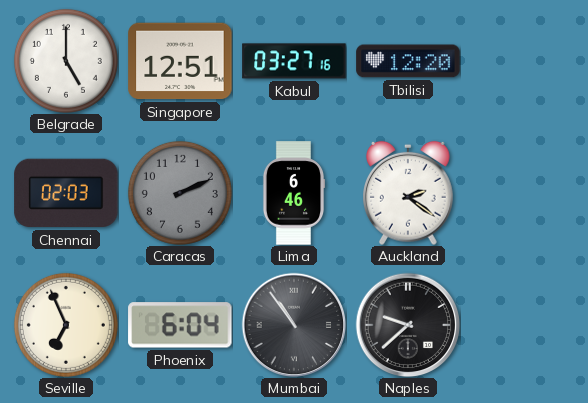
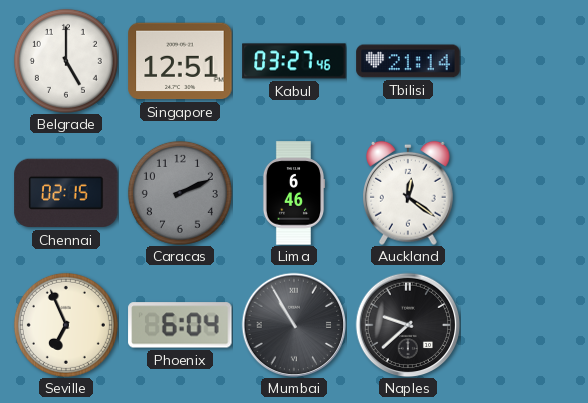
Kabul: 03:27:16 -> 03:27:46 (294, 61)
Tbilisi: 12:20 -> 21:14 (408, 61)
Chennai: 02:03 -> 02:15 (66, 193)
Auckland: 2:21 -> 12:21 (409, 193)
Mumbai: 10:54 -> 10:55 (294, 325)
